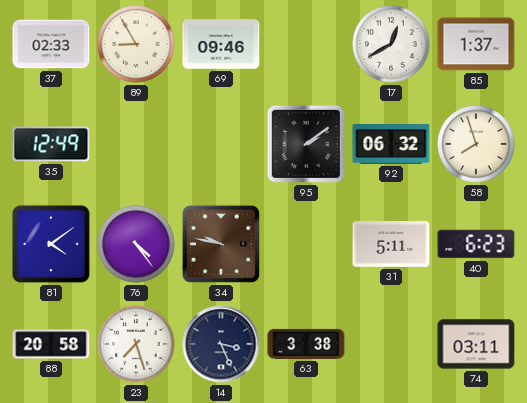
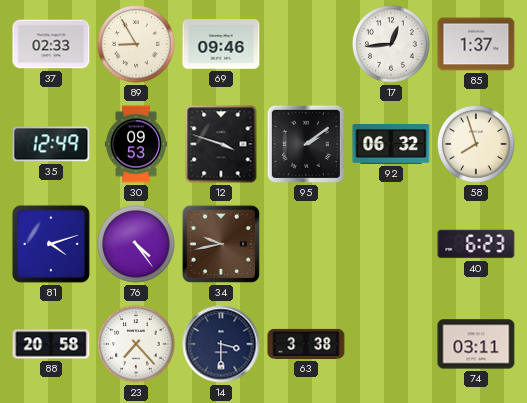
17: 12:40 -> 12:44 (391, 44)
30: none -> 09:53 (136, 144)
12: none -> 3:48 (221, 144)
81: 4:09 -> 4:12 (51, 244)
34: 9:47 -> 9:43 (221, 244)
31: 5:11 -> none (391, 245)
23: 7:27 -> 7:23 (136, 344)
14: 3:26 -> 3:30 (221, 344)
